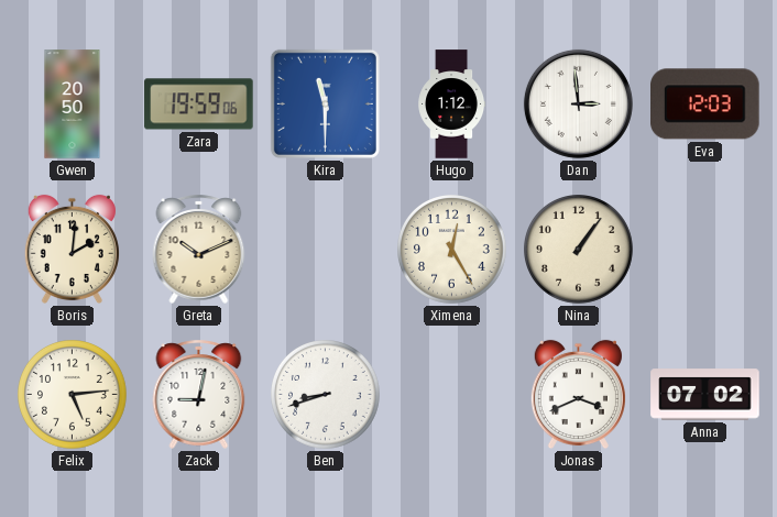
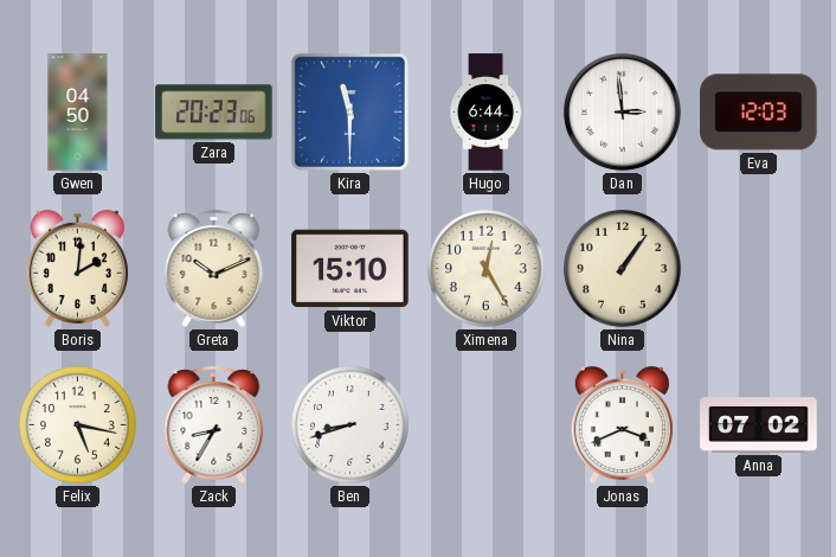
Gwen: 20:50 -> 04:50 (78, 113)
Zara: 19:59 -> 20:23 (214, 113)
Hugo: 1:12 -> 6:44 (487, 113)
Viktor: none -> 15:10 (351, 269)
Felix: 5:14 -> 5:17 (78, 425)
Zack: 9:02 -> 8:35 (214, 424)
